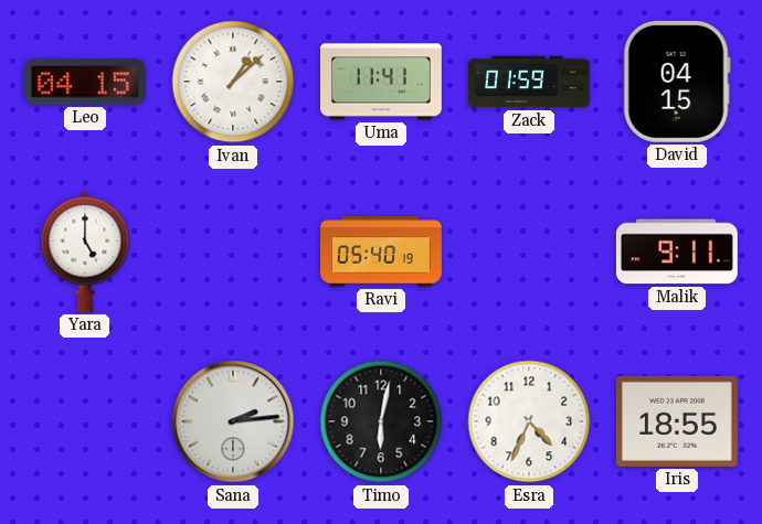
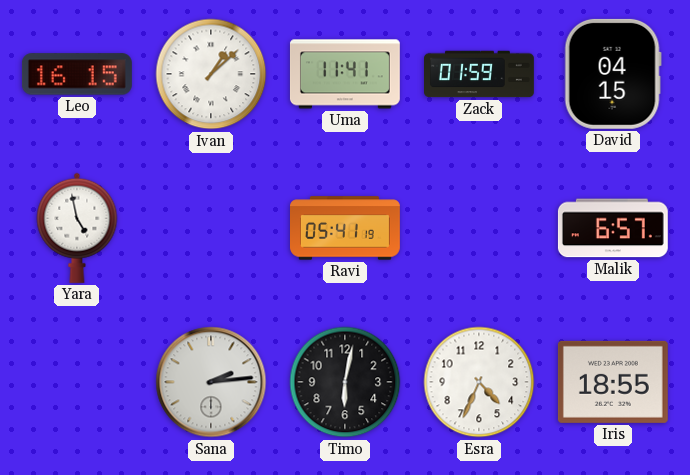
Leo: 04:15 -> 16:15 (77, 74)
Yara: 5:00 -> 4:58 (77, 228)
Ravi: 05:40 -> 05:41 (346, 228)
Malik: 9:11 -> 6:57 (613, 228)
